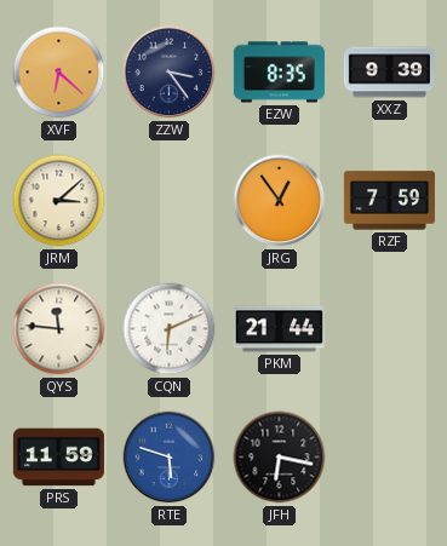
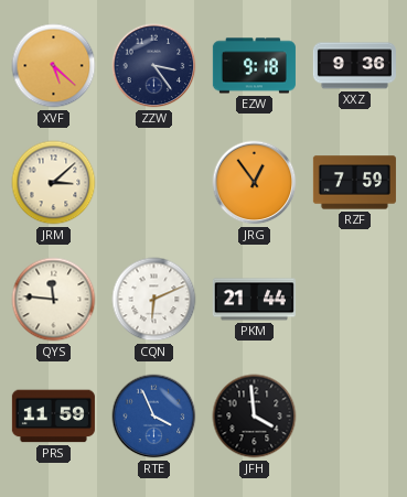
XVF: 6:22 -> 5:22 (54, 66)
EZW: 8:35 -> 9:18 (254, 66)
XXZ: 9:39 -> 9:36 (354, 66)
RTE: 5:48 -> 3:56 (154, 417)
JFH: 6:17 -> 3:59 (255, 417)
